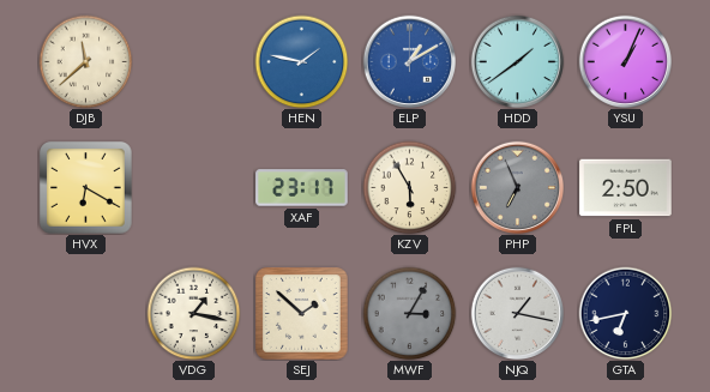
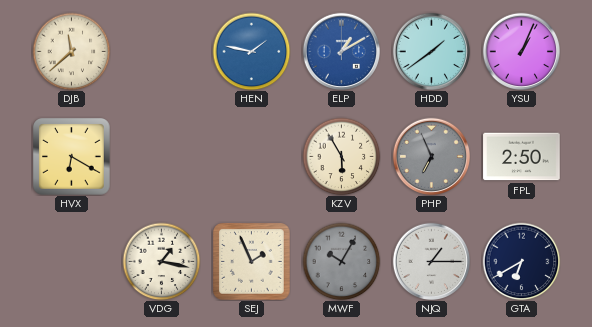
XAF: 23:17 -> none (302, 188)
SEJ: 1:52 -> 1:56 (252, 262)
MWF: 3:05 -> 10:05 (341, 261)
NJQ: 1:17 -> 1:15 (431, 261)
GTA: 6:43 -> 6:40 (521, 261)
